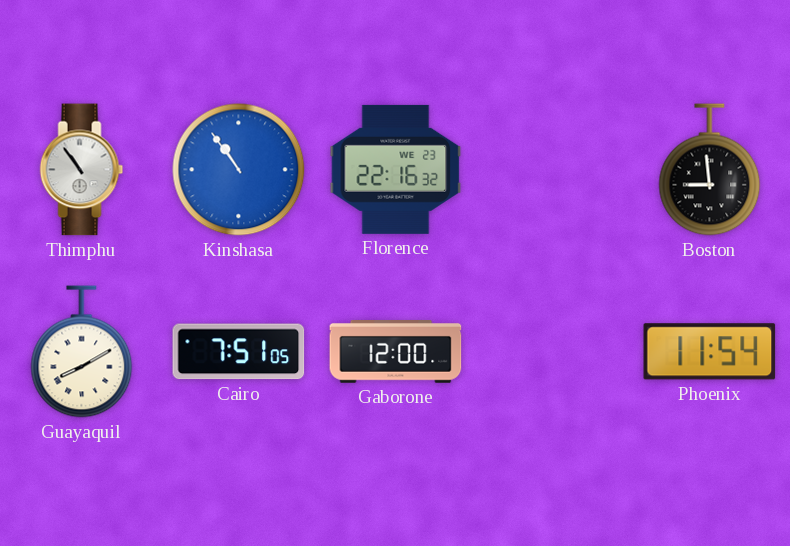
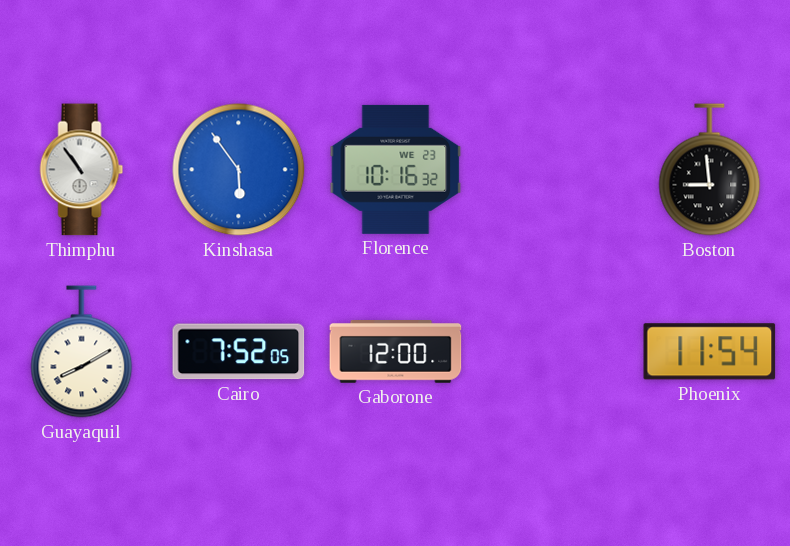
Kinshasa: 10:54 -> 5:54 (239, 170)
Florence: 22:16 -> 10:16 (396, 169)
Cairo: 7:51 -> 7:52 (239, 352)
